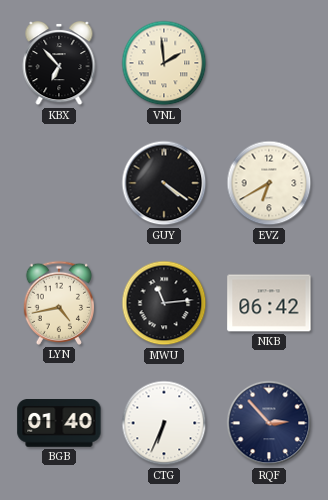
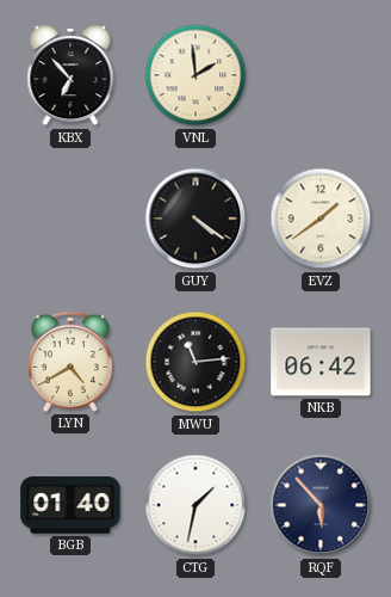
EVZ: 6:40 -> 1:39 (321, 219)
LYN: 4:43 -> 4:40 (69, 362)
CTG: 6:34 -> 1:32 (195, 505)
RQF: 2:53 -> 5:53 (321, 505)
